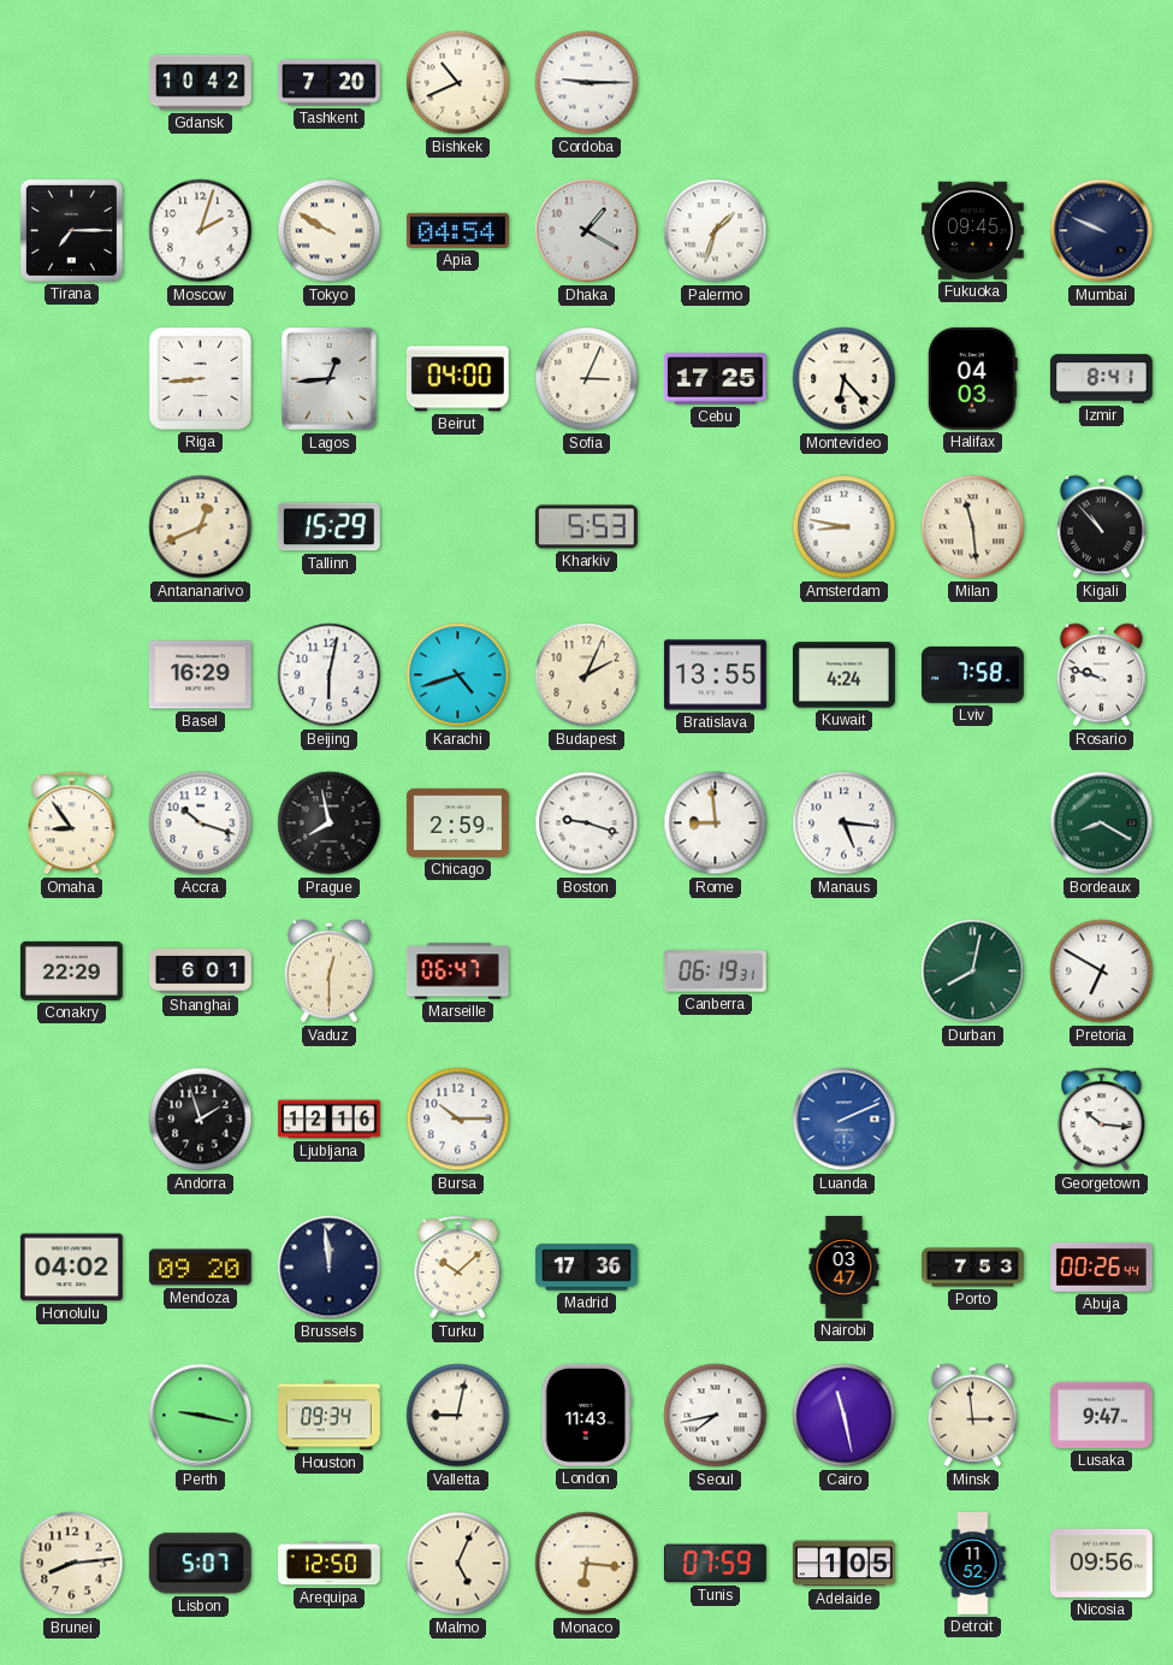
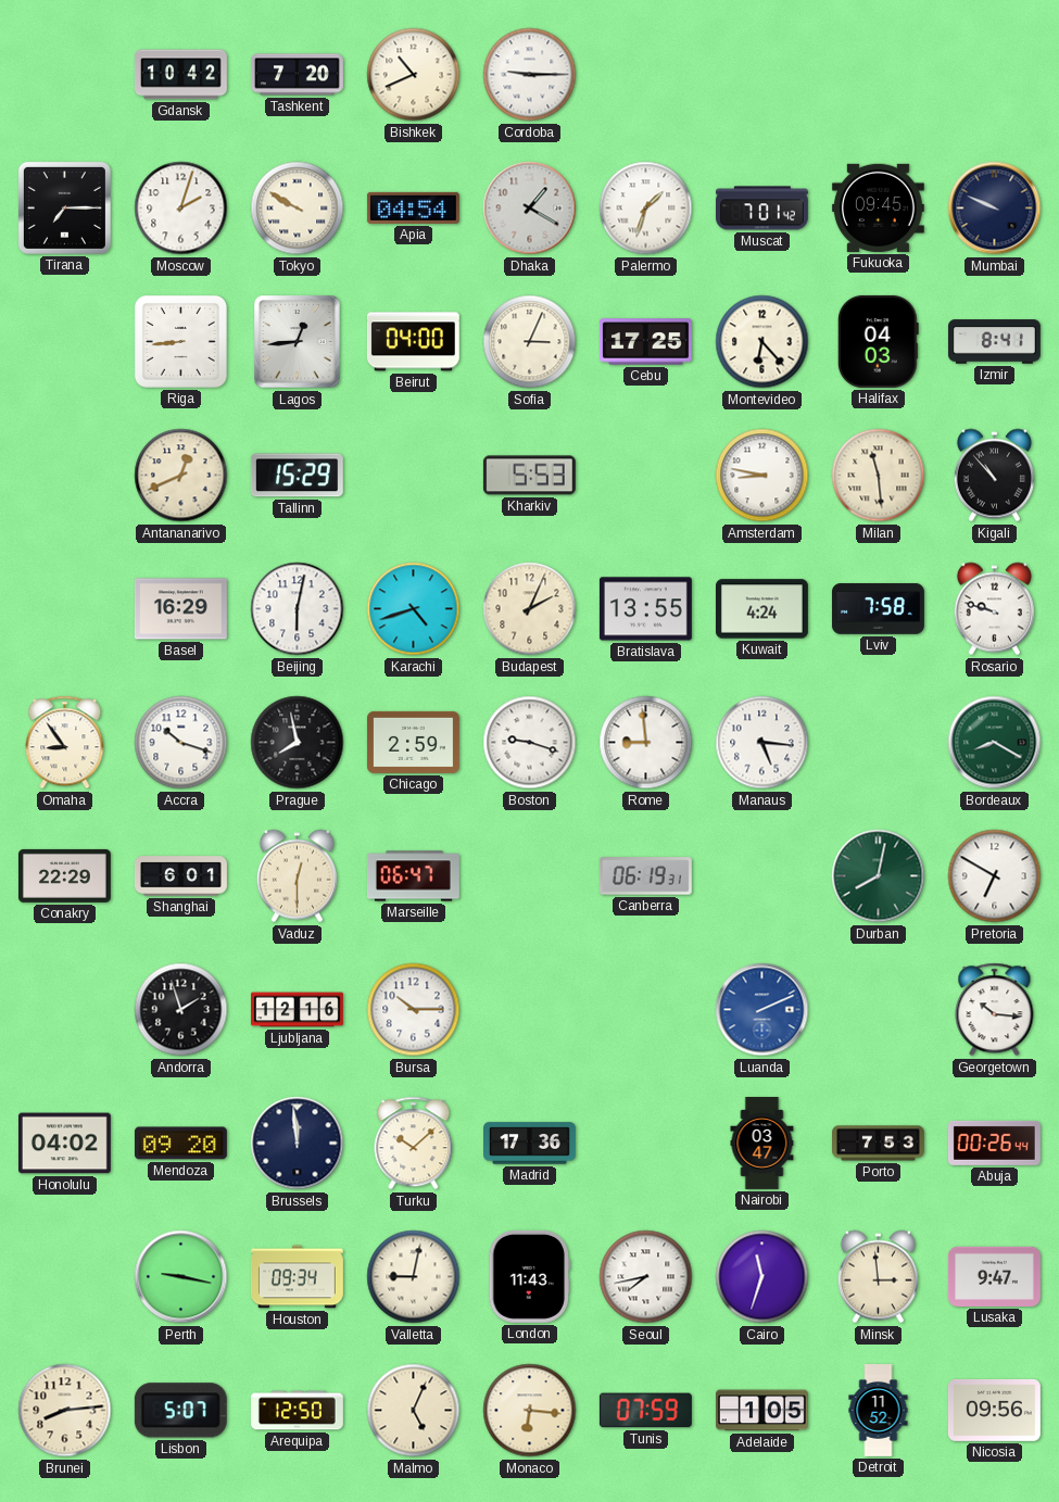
Muscat: none -> 7:01 (761, 209)
Cairo: 11:28 -> 11:33 (762, 1277)
